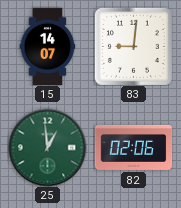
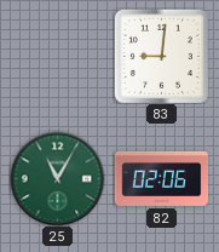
15: 14:07 -> none (48, 46)
25: 12:59 -> 11:05 (57, 178)
